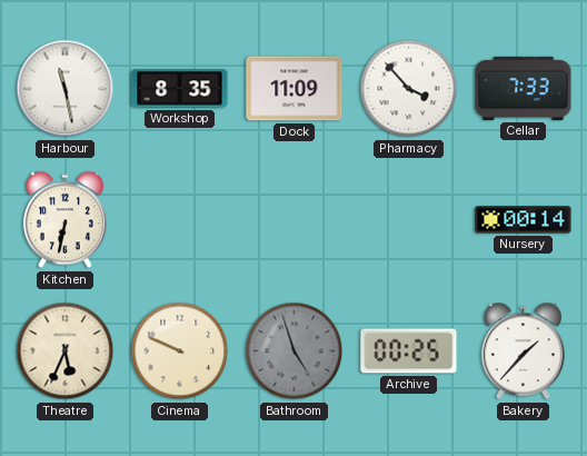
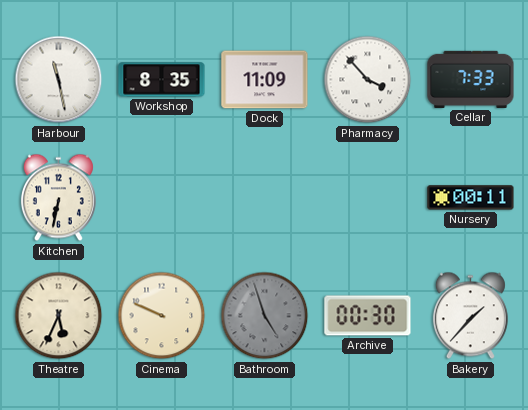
Nursery: 00:14 -> 00:11 (471, 198)
Archive: 00:25 -> 00:30 (368, 316)
